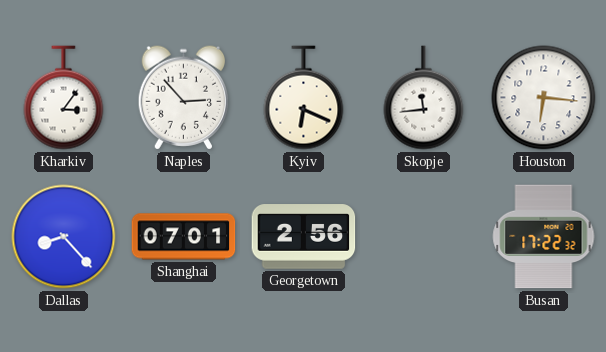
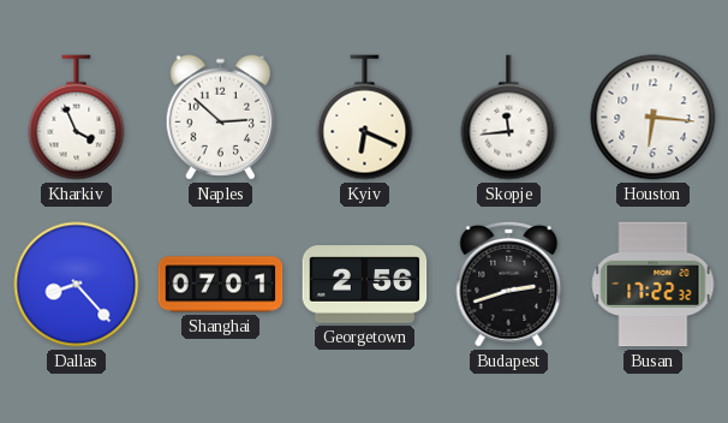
Kharkiv: 3:06 -> 3:56 (77, 118)
Naples: 2:53 -> 2:52 (220, 118)
Budapest: none -> 2:42 (509, 284)
